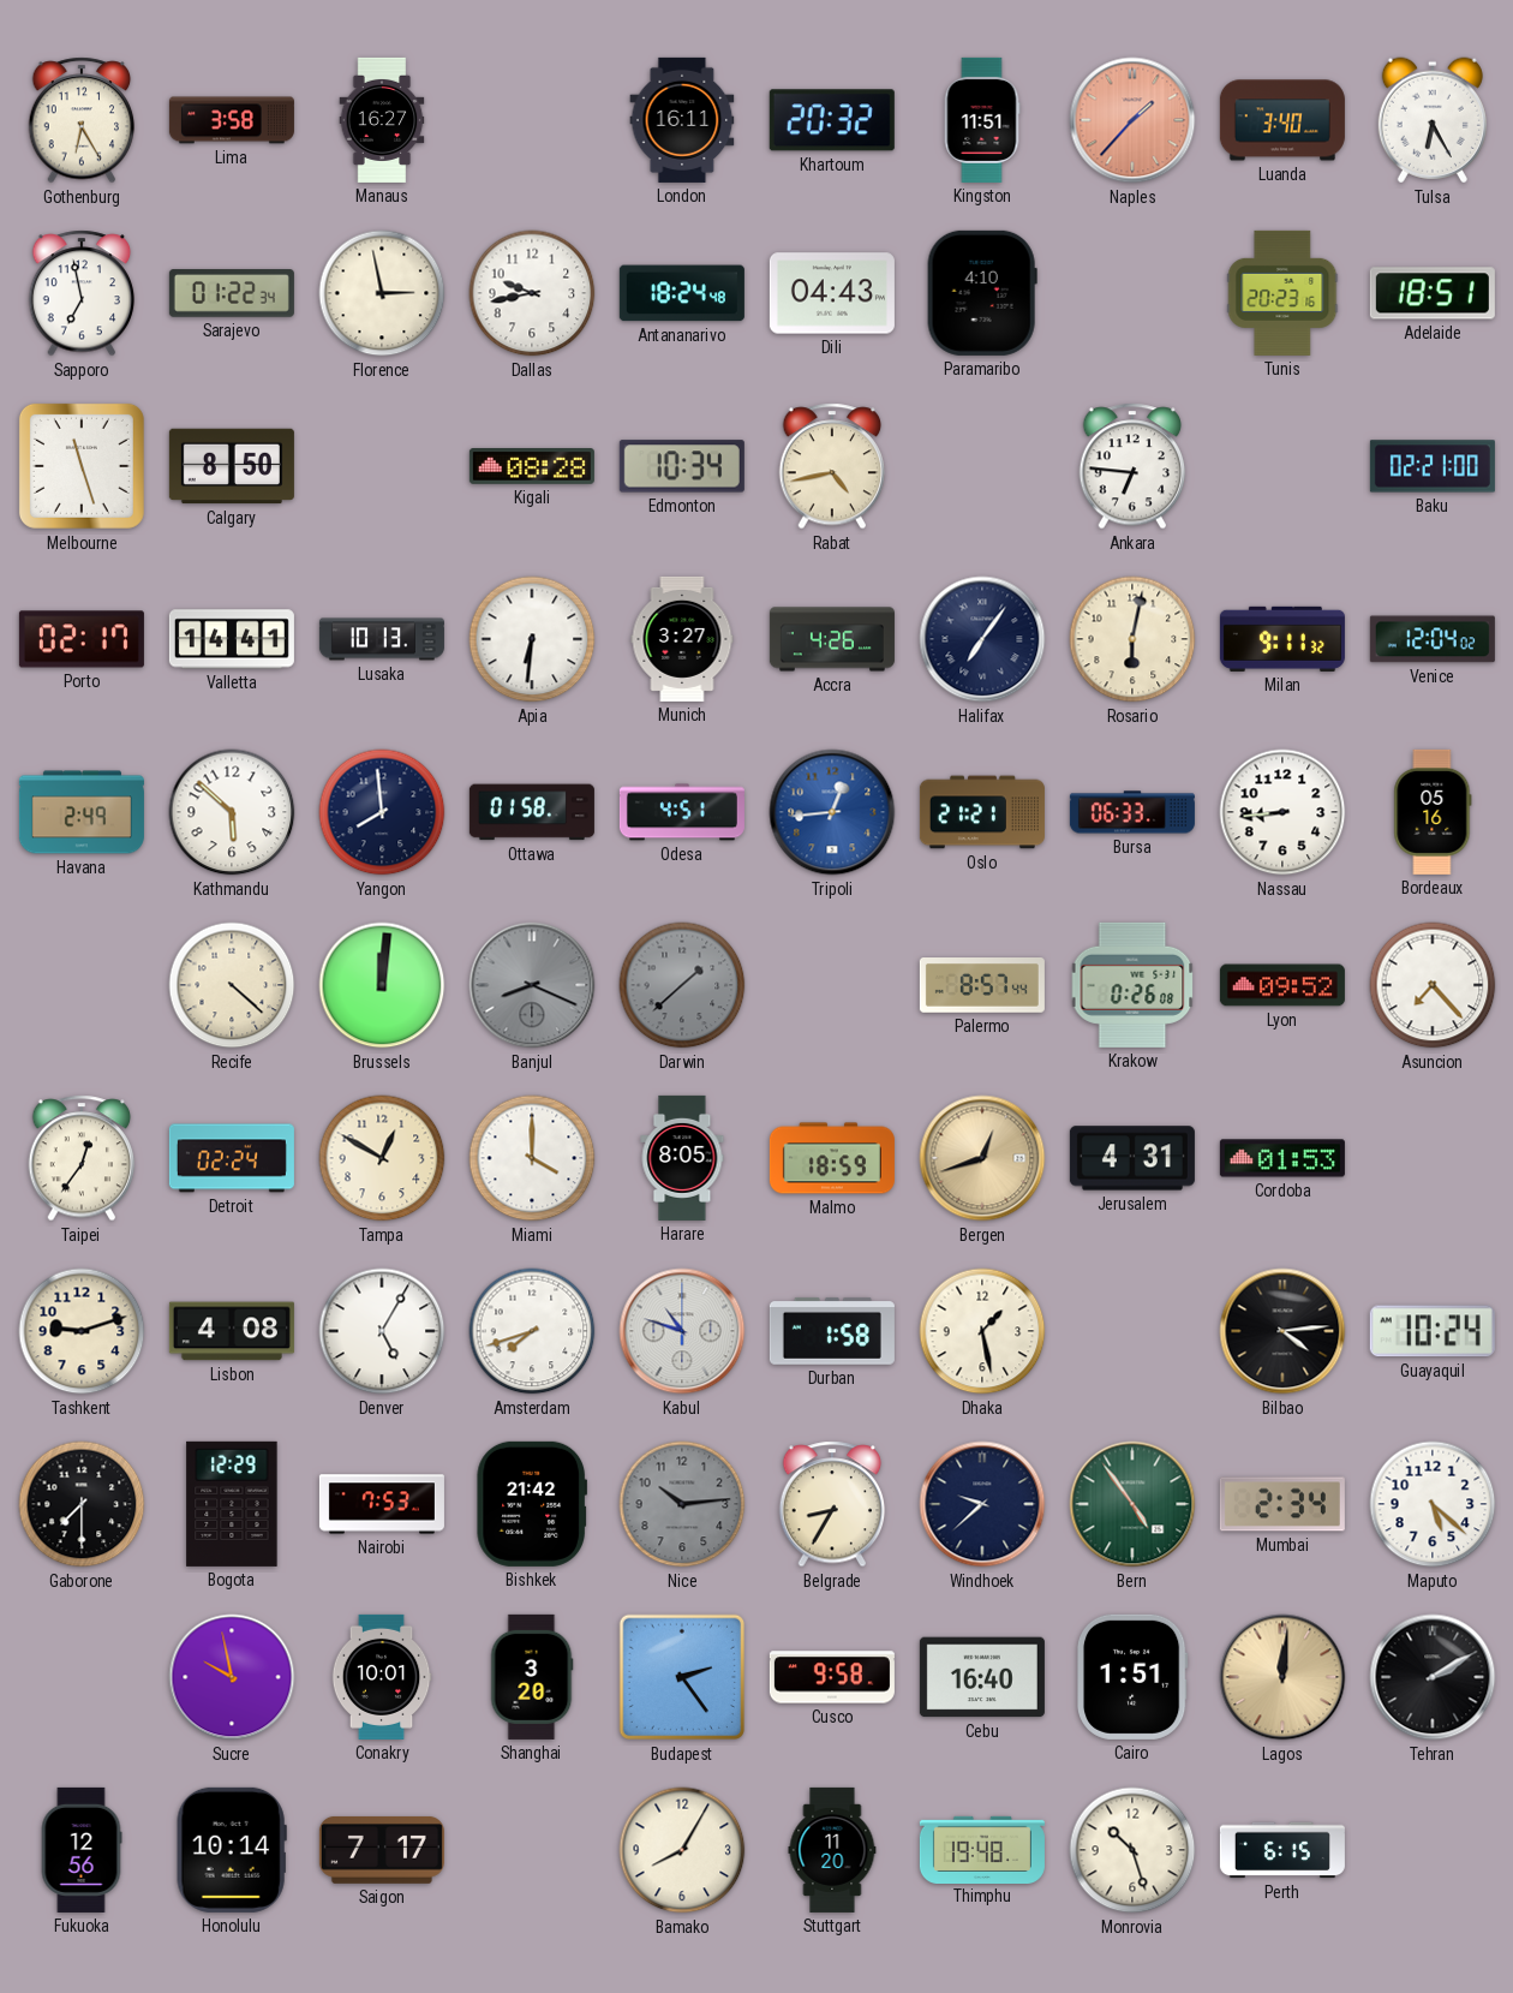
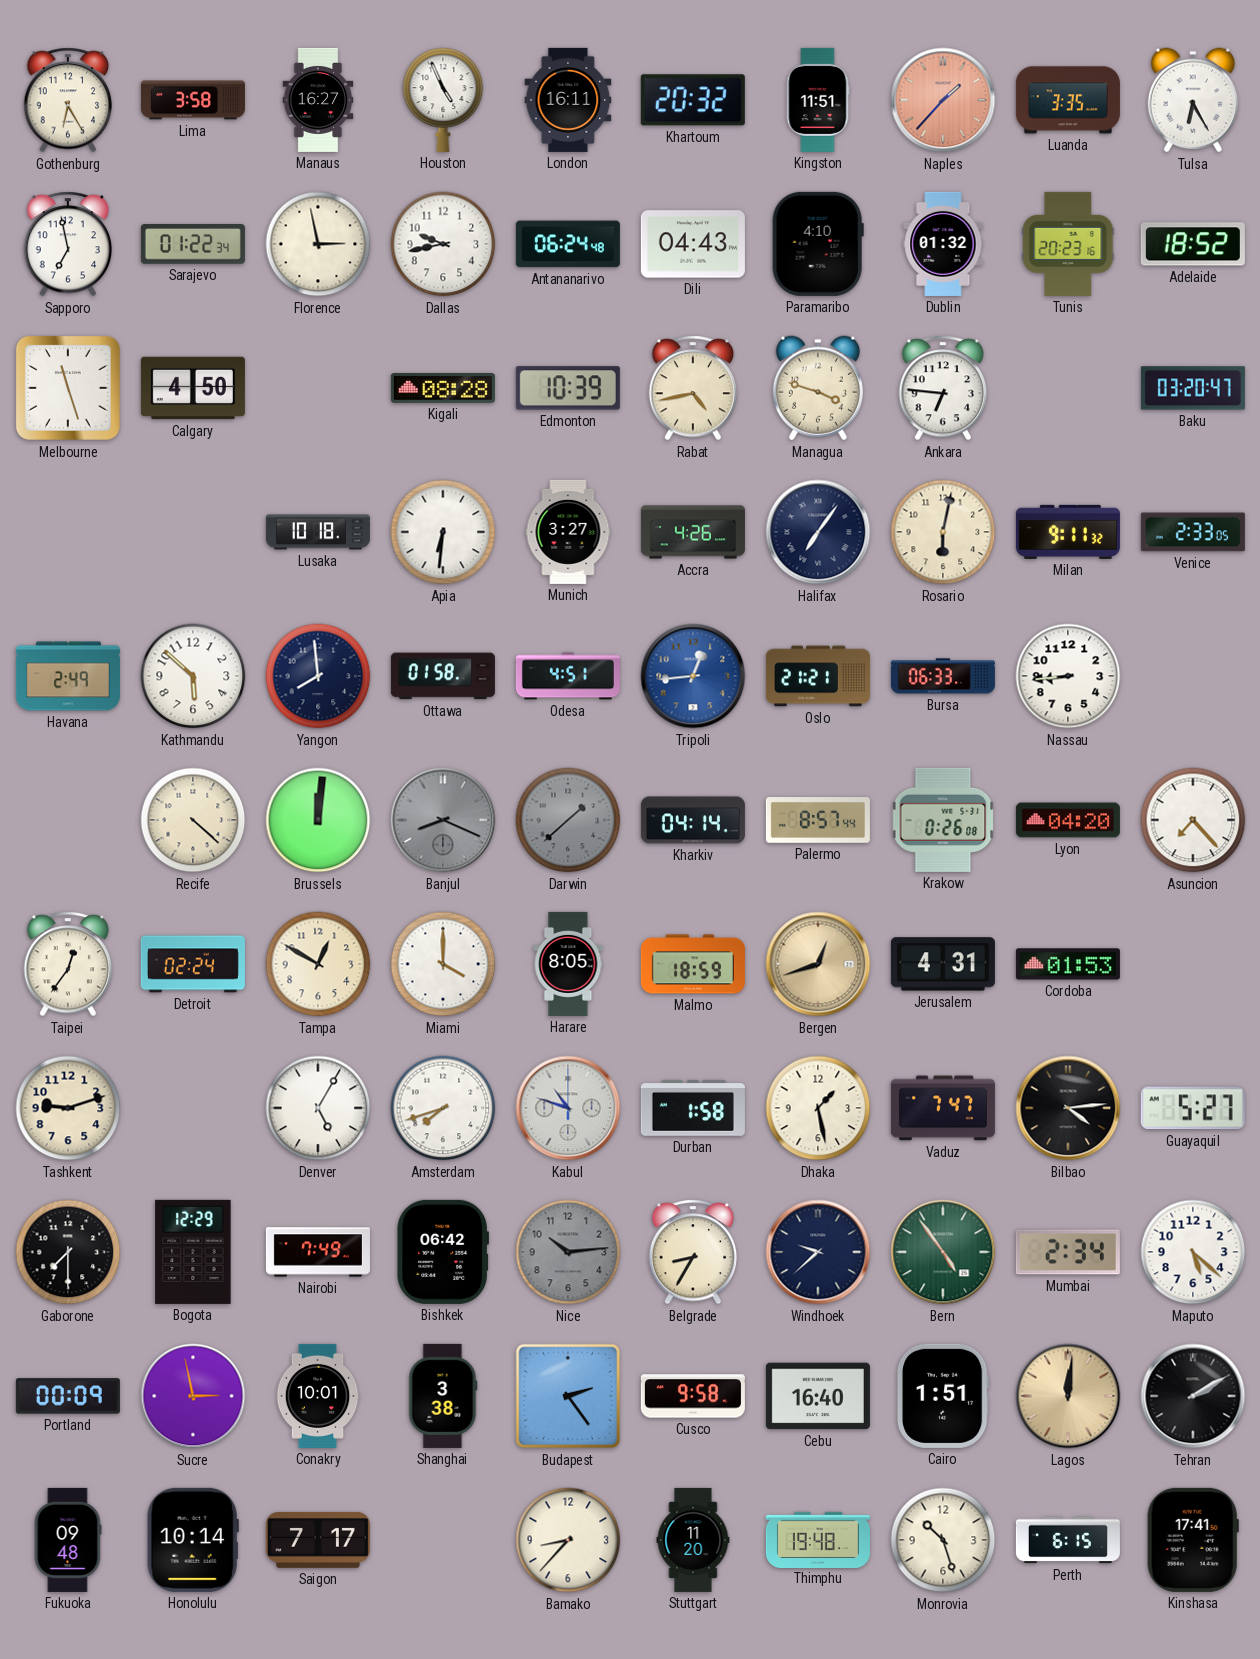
Houston: none -> 4:56 (443, 100)
Luanda: 3:40 -> 3:35 (1068, 100)
Antananarivo: 18:24 -> 06:24 (568, 244)
Dublin: none -> 01:32 (943, 244)
Adelaide: 18:51 -> 18:52 (1193, 244)
Calgary: 8:50 -> 4:50 (193, 388)
Edmonton: 10:34 -> 10:39 (568, 388)
Managua: none -> 3:48 (818, 388)
Baku: 02:21 -> 03:20 (1193, 388)
Porto: 02:17 -> none (82, 639)
Valletta: 14:41 -> none (232, 639)
Lusaka: 10:13 -> 10:18 (318, 532)
Venice: 12:04 -> 2:33 (1193, 532)
Bordeaux: 05:16 -> none (1433, 812)
Kharkiv: none -> 04:14 (693, 820)
Lyon: 09:52 -> 04:20 (1068, 820)
Lisbon: 4:08 -> none (232, 1331)
Vaduz: none -> 7:47 (943, 1108)
Guayaquil: 10:24 -> 5:27 (1193, 1108)
Nairobi: 7:53 -> 7:49 (318, 1252)
Bishkek: 21:42 -> 06:42 (442, 1252)
Portland: none -> 00:09 (68, 1396)
Sucre: 9:58 -> 2:58 (193, 1396)
Shanghai: 3:20 -> 3:38 (443, 1396)
Fukuoka: 12:56 -> 09:48 (68, 1540)
Bamako: 8:05 -> 8:37 (568, 1540)
Kinshasa: none -> 17:41 (1193, 1540)
